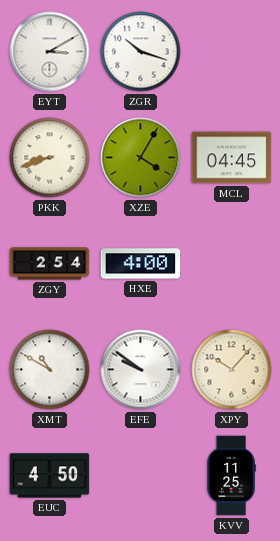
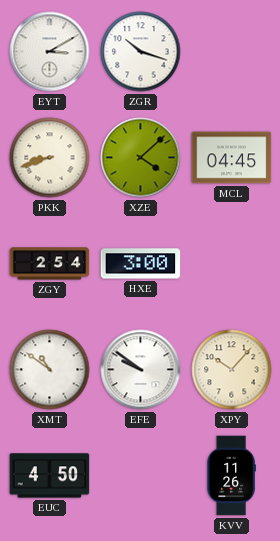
XZE: 4:05 -> 4:08 (141, 158)
HXE: 4:00 -> 3:00 (141, 264)
XMT: 10:50 -> 10:51 (50, 370)
KVV: 11:25 -> 11:26 (231, 476)
